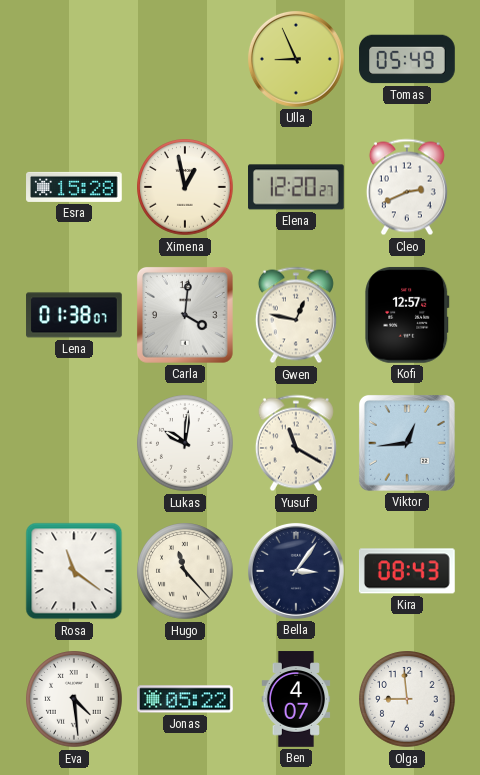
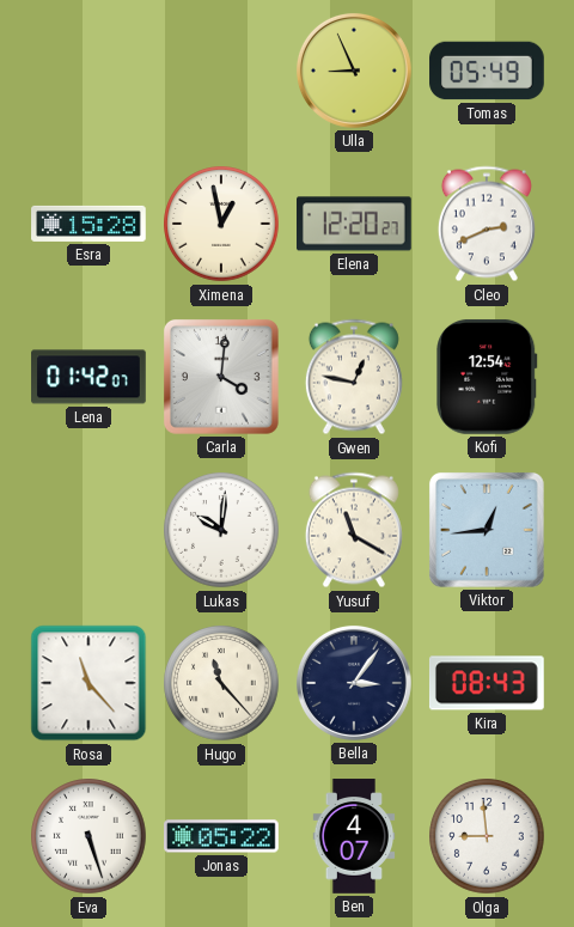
Lena: 01:38 -> 01:42 (88, 377)
Kofi: 12:57 -> 12:54 (487, 377)
Rosa: 11:21 -> 11:23 (88, 683)
Eva: 4:29 -> 5:27 (88, 836)
